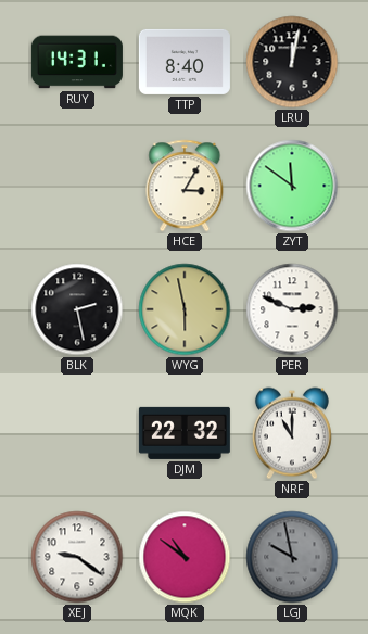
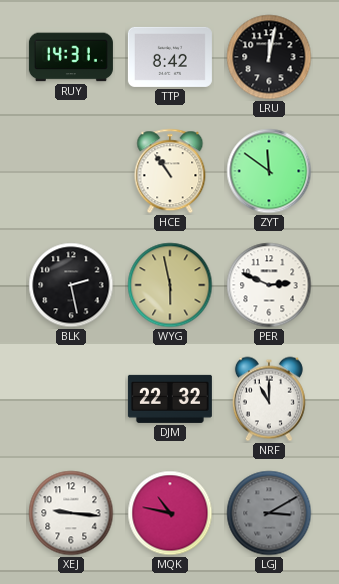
TTP: 8:40 -> 8:42 (170, 57)
HCE: 3:05 -> 10:54 (170, 171)
XEJ: 9:21 -> 9:16 (71, 513)
MQK: 10:51 -> 10:47 (170, 513)
LGJ: 9:58 -> 3:10 (269, 513)
